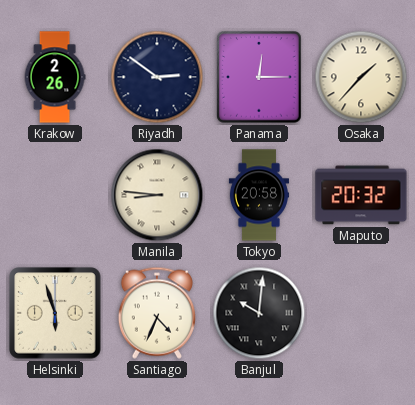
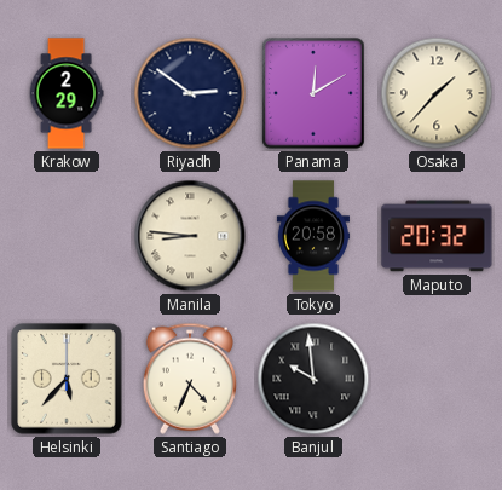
Krakow: 2:26 -> 2:29 (67, 93)
Panama: 12:15 -> 12:10 (313, 93)
Helsinki: 5:57 -> 5:37 (67, 379)
Banjul: 10:01 -> 9:59 (313, 379)
